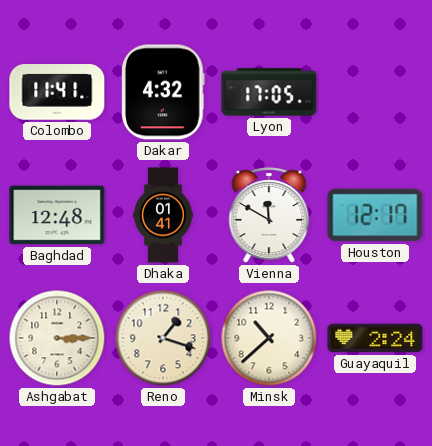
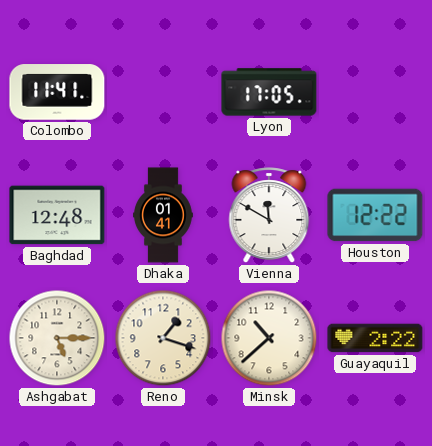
Dakar: 4:32 -> none (164, 92)
Houston: 12:17 -> 12:22 (375, 215)
Ashgabat: 3:15 -> 5:15 (57, 338)
Guayaquil: 2:24 -> 2:22 (375, 338)
